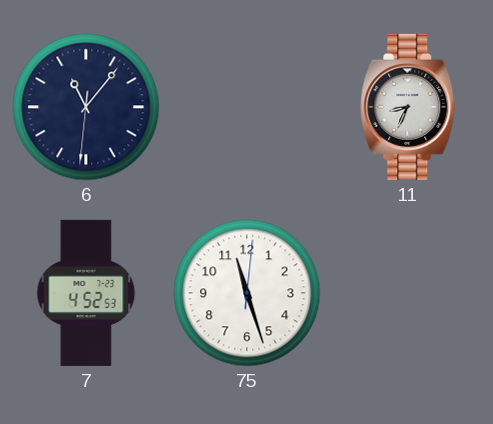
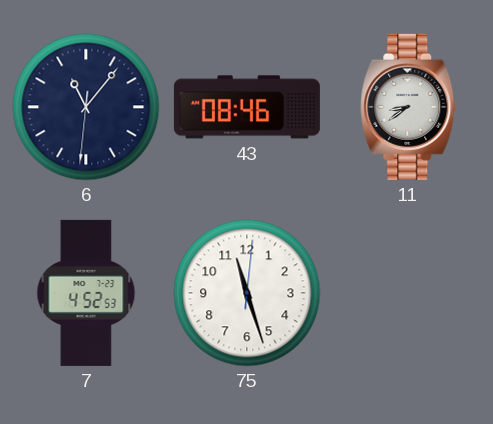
43: none -> 08:46 (247, 107)
11: 8:34 -> 8:39 (408, 107)
